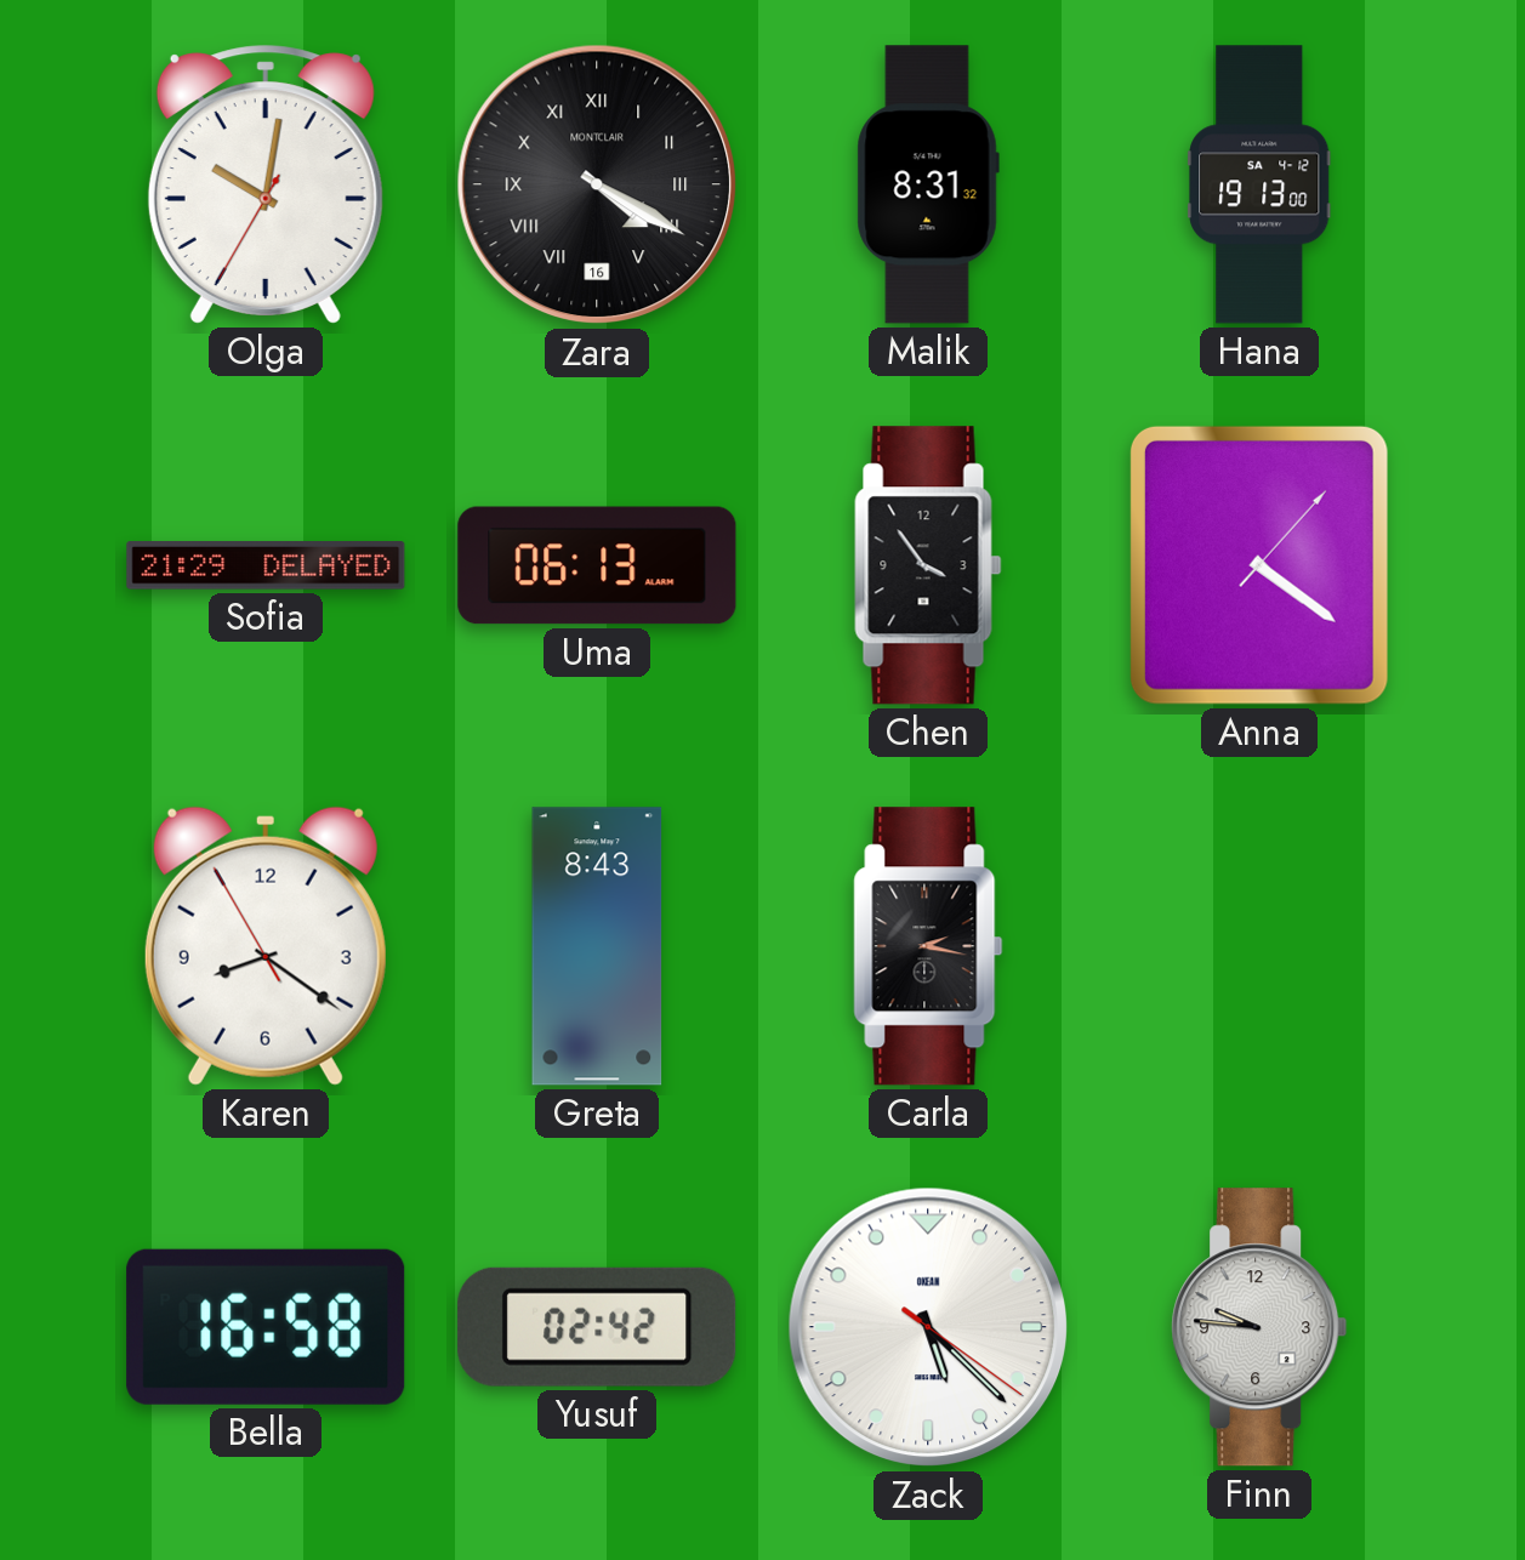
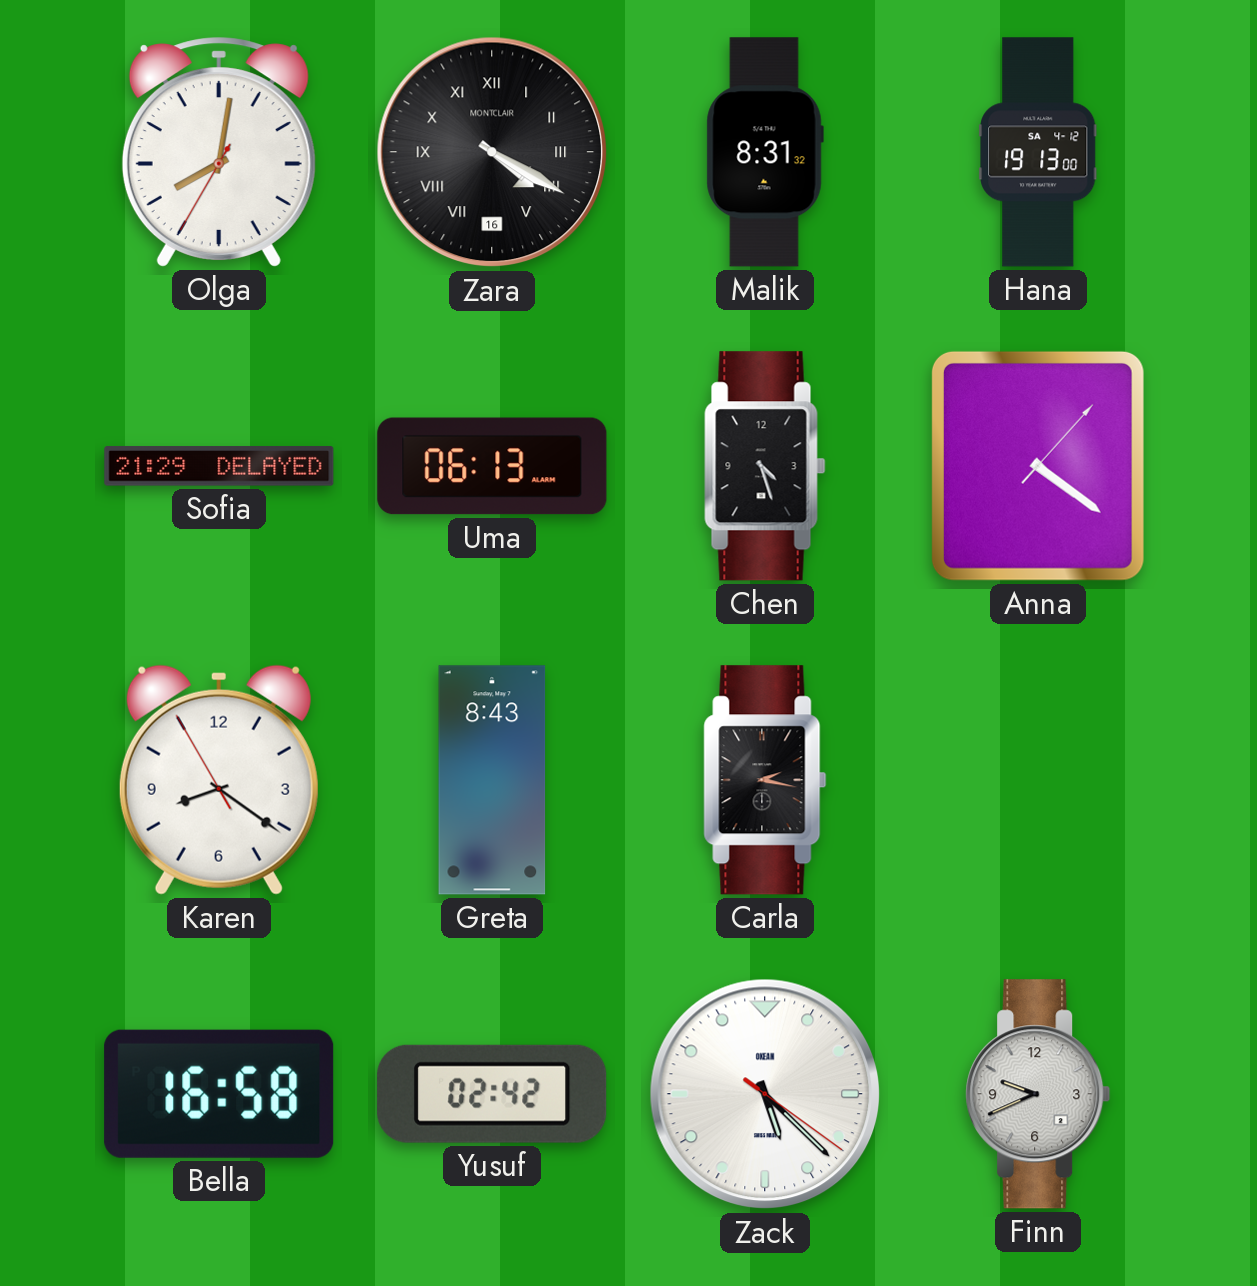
Olga: 10:01 -> 8:01 (219, 152)
Chen: 3:54 -> 4:27 (765, 466)
Finn: 9:46 -> 9:41 (1038, 1094)
